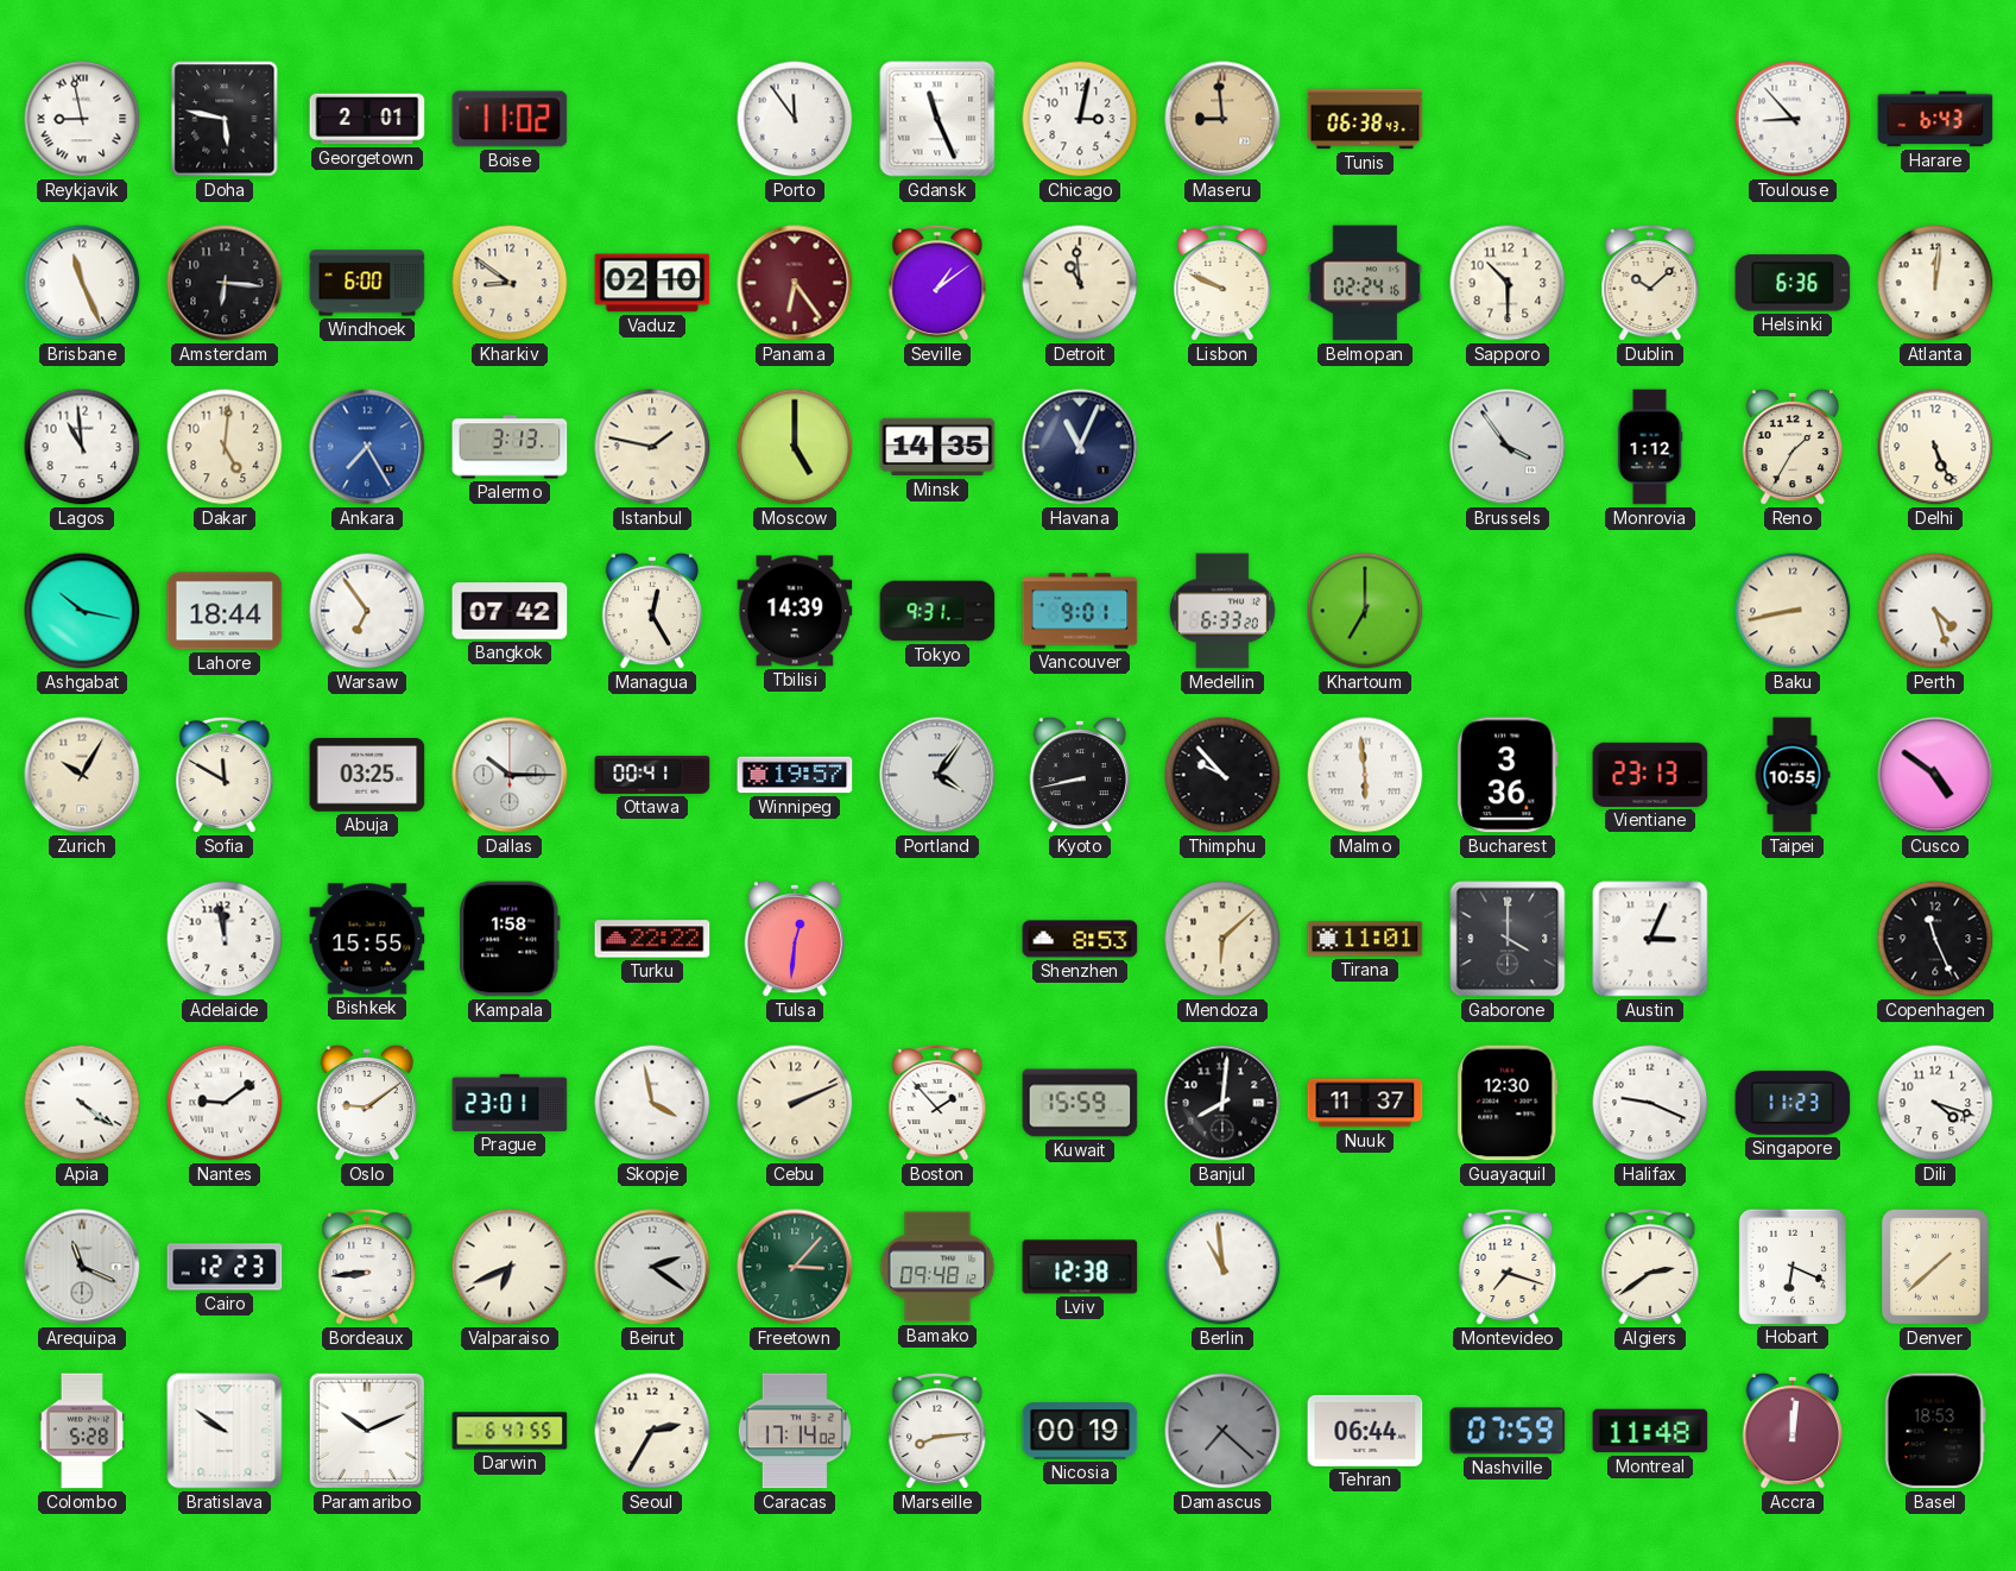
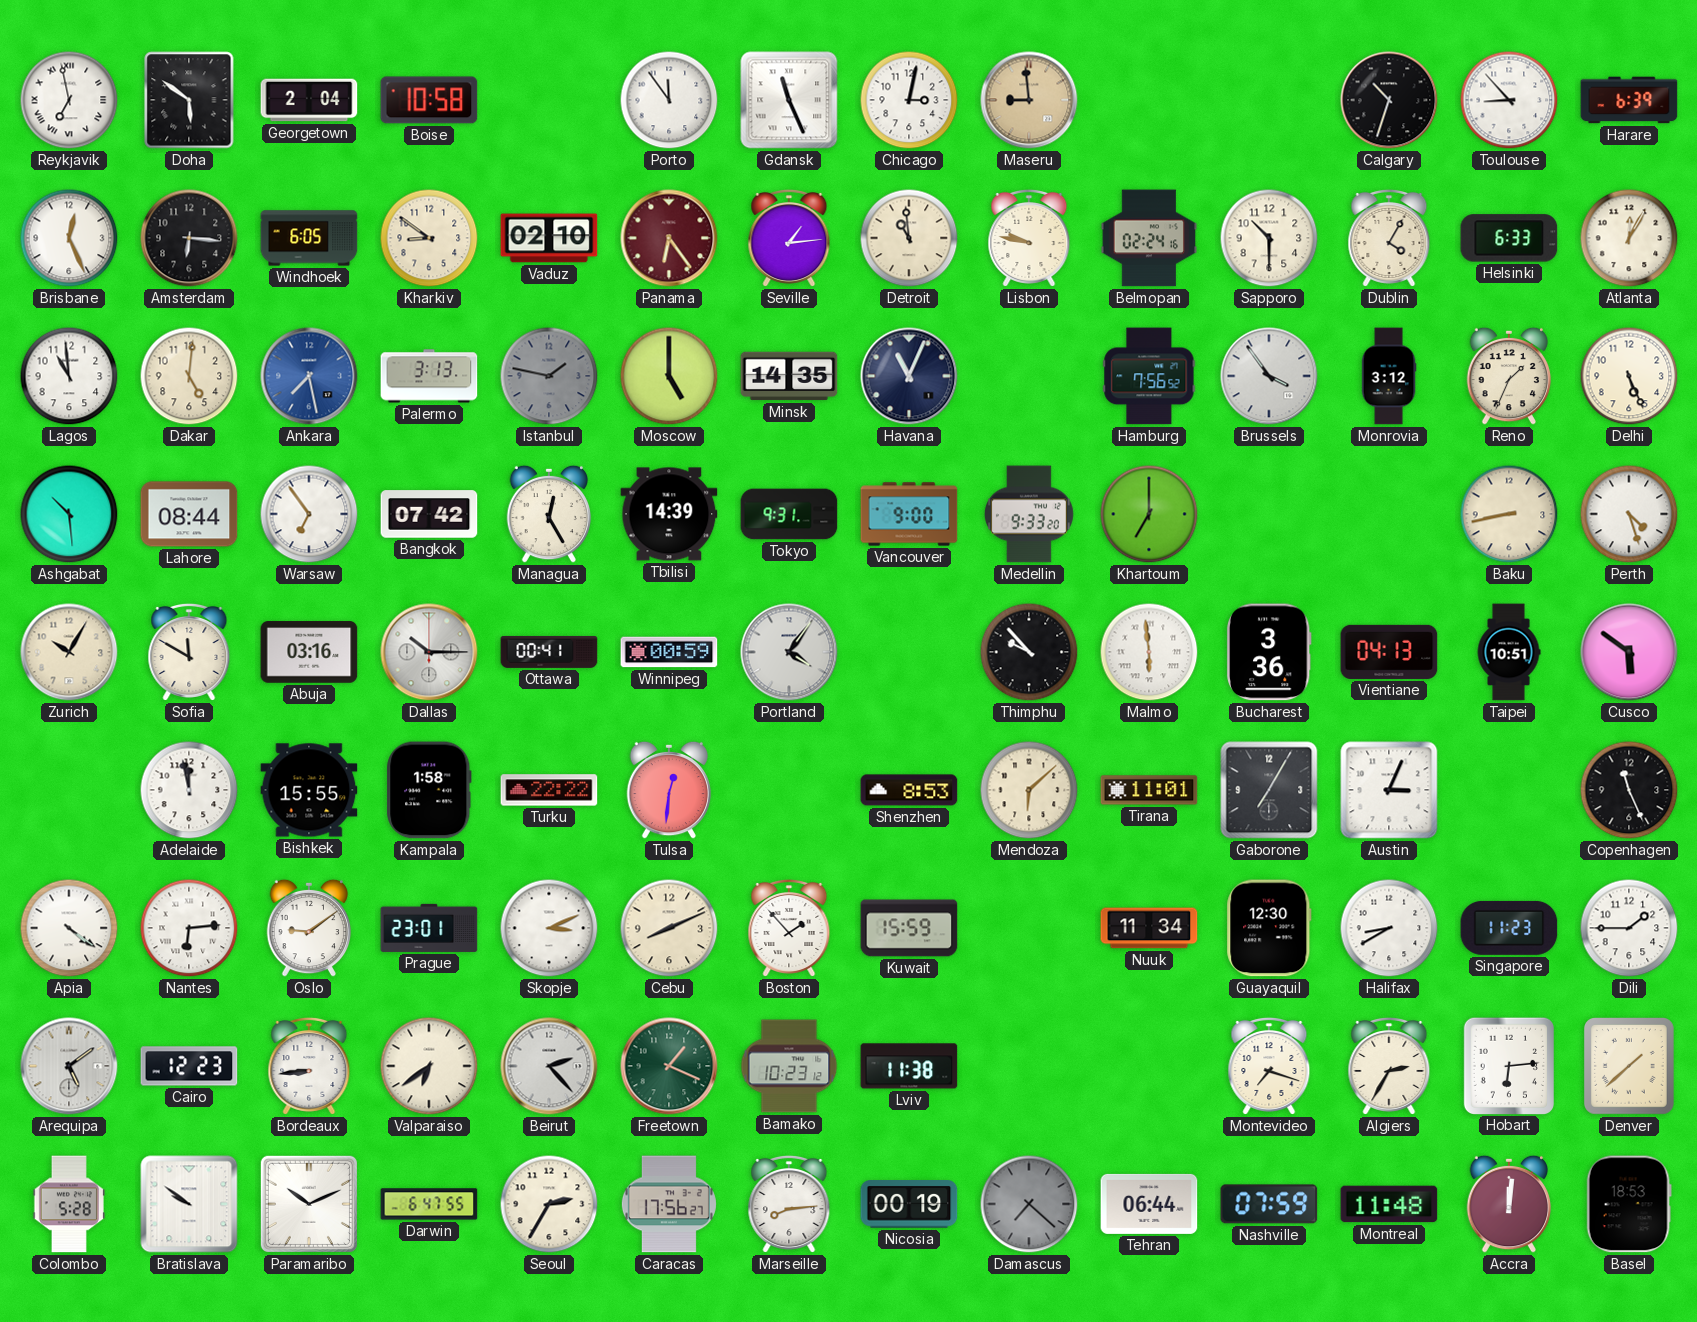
Reykjavik: 8:58 -> 6:58 (69, 100)
Doha: 5:47 -> 5:51 (189, 100)
Georgetown: 2:01 -> 2:04 (309, 100)
Boise: 11:02 -> 10:58 (429, 100)
Tunis: 06:38 -> none (1365, 119)
Calgary: none -> 10:33 (1389, 100)
Harare: 6:43 -> 6:39 (1629, 100)
Brisbane: 11:26 -> 12:26 (69, 238)
Windhoek: 6:00 -> 6:05 (309, 238)
Seville: 1:09 -> 1:14 (789, 238)
Lisbon: 9:49 -> 9:47 (1029, 238)
Dublin: 10:08 -> 4:05 (1389, 238)
Helsinki: 6:36 -> 6:33 (1509, 238)
Atlanta: 12:01 -> 12:05 (1629, 238)
Ankara: 7:25 -> 7:28 (309, 376)
Istanbul dial: cream -> grey (549, 376)
Hamburg: none -> 7:56 (1149, 376)
Monrovia: 1:12 -> 3:12 (1389, 376)
Reno: 1:35 -> 1:34 (1509, 376)
Ashgabat: 10:17 -> 10:29 (69, 514)
Lahore: 18:44 -> 08:44 (189, 514)
Vancouver: 9:01 -> 9:00 (909, 514)
Medellin: 6:33 -> 9:33 (1029, 514)
Abuja: 03:25 -> 03:16 (309, 652)
Winnipeg: 19:57 -> 00:59 (669, 652)
Kyoto: 8:43 -> none (1080, 775)
Vientiane: 23:13 -> 04:13 (1389, 652)
Taipei: 10:55 -> 10:51 (1509, 652)
Cusco: 4:51 -> 5:51 (1629, 652)
Gaborone: 4:00 -> 7:05 (1269, 790)
Nantes: 9:09 -> 6:14 (189, 928)
Skopje: 3:58 -> 3:11 (549, 928)
Cebu: 2:11 -> 8:11 (669, 928)
Banjul: 8:01 -> none (1222, 1103)
Nuuk: 11:37 -> 11:34 (1149, 928)
Halifax: 9:19 -> 8:40 (1389, 928)
Dili: 4:18 -> 1:45 (1629, 928)
Arequipa: 11:19 -> 5:09 (69, 1066)
Valparaiso: 6:41 -> 6:39 (429, 1066)
Beirut: 2:21 -> 2:23 (549, 1066)
Freetown: 3:07 -> 1:19 (669, 1066)
Bamako: 09:48 -> 10:23 (789, 1066)
Lviv: 12:38 -> 11:38 (909, 1066)
Berlin: 10:59 -> none (1222, 1267)
Algiers: 2:39 -> 2:35 (1389, 1066)
Hobart: 6:19 -> 6:14 (1508, 1065)
Caracas: 17:14 -> 17:56 (669, 1204)
